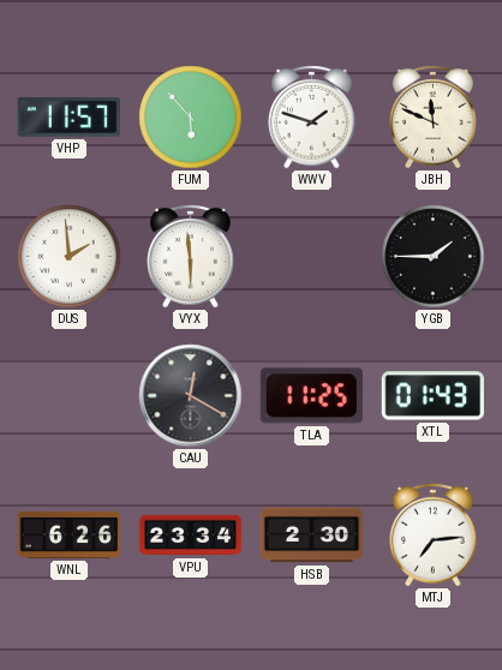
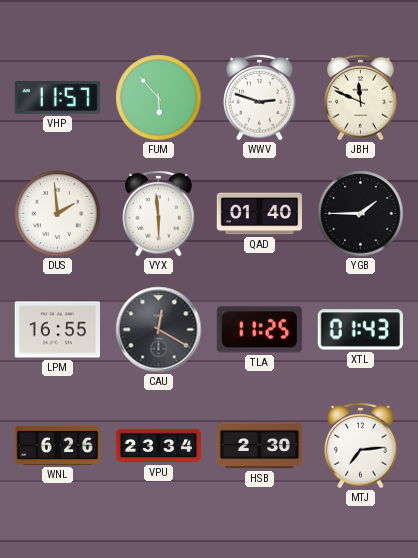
WWV: 1:48 -> 2:48 (260, 97)
QAD: none -> 01:40 (260, 214)
LPM: none -> 16:55 (57, 330)
